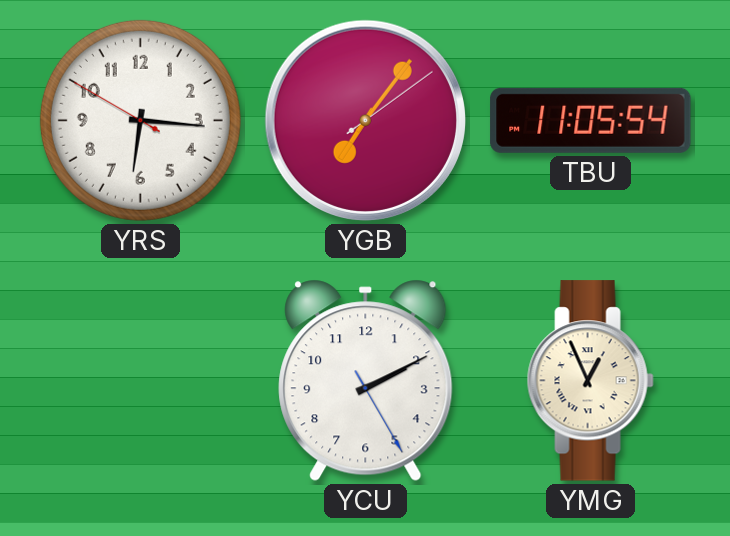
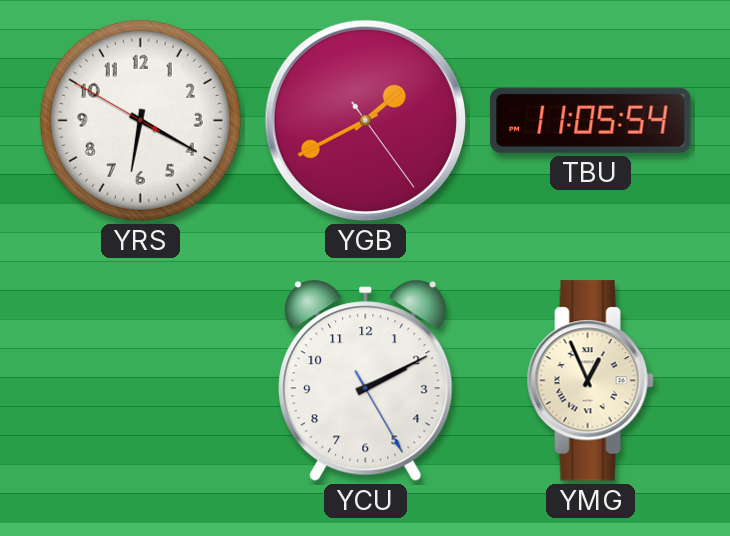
YRS: 6:15 -> 6:19 (140, 120)
YGB: 7:06 -> 1:40 (365, 120)
